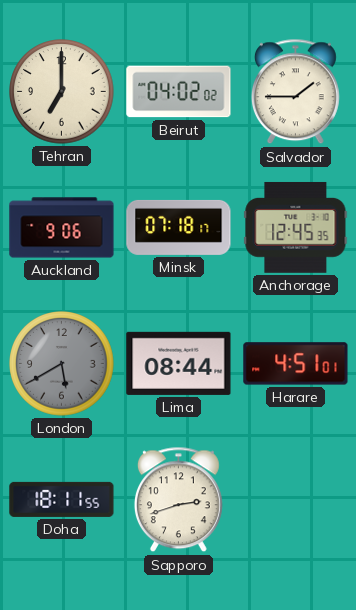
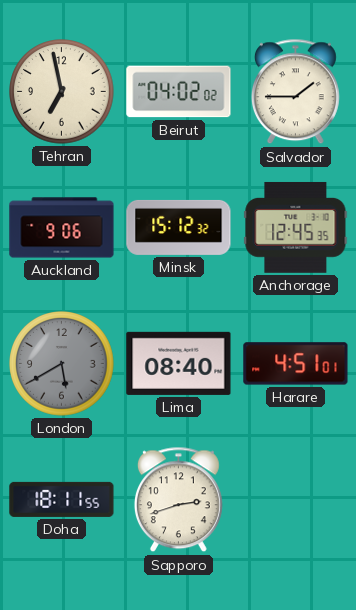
Tehran: 7:00 -> 6:58 (62, 92)
Minsk: 07:18 -> 15:12 (179, 227)
Lima: 08:44 -> 08:40 (179, 363)
